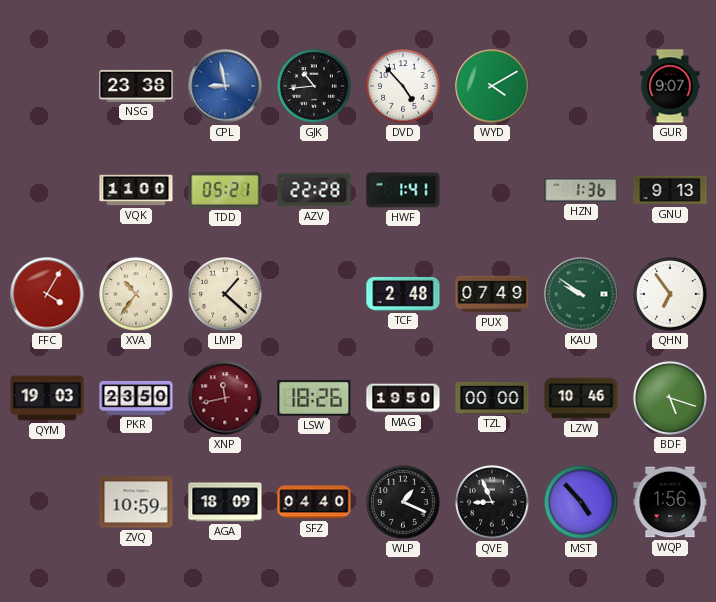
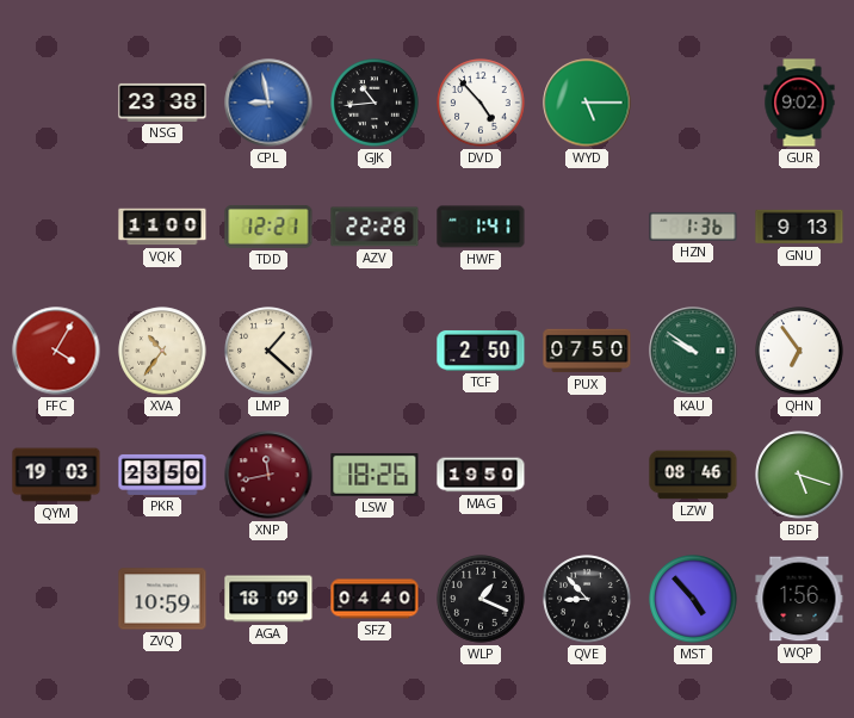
WYD: 4:10 -> 5:15 (587, 103)
GUR: 9:07 -> 9:02 (799, 103)
TDD: 05:21 -> 12:21 (268, 228)
TCF: 2:48 -> 2:50 (481, 351)
PUX: 07:49 -> 07:50 (587, 351)
TZL: 00:00 -> none (492, 398)
LZW: 10:46 -> 08:46 (693, 475)
QVE: 8:56 -> 8:53 (587, 599)
